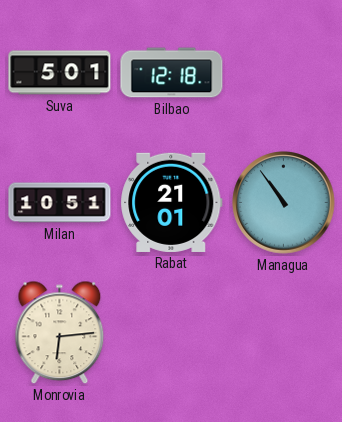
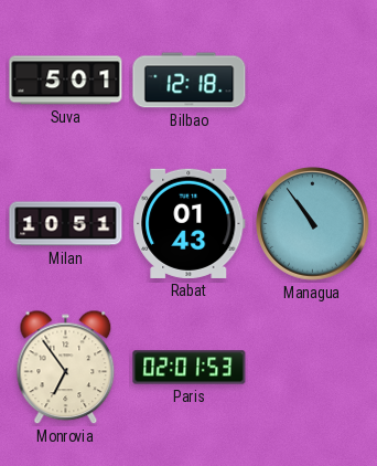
Rabat: 21:01 -> 01:43 (190, 223)
Monrovia: 6:14 -> 6:54 (66, 368)
Paris: none -> 02:01 (190, 368)
